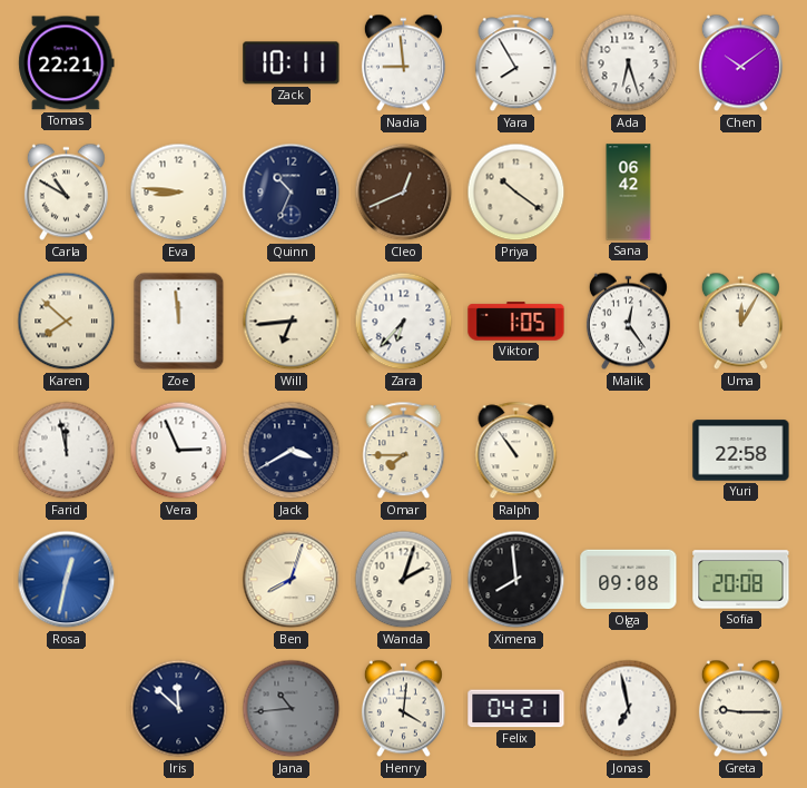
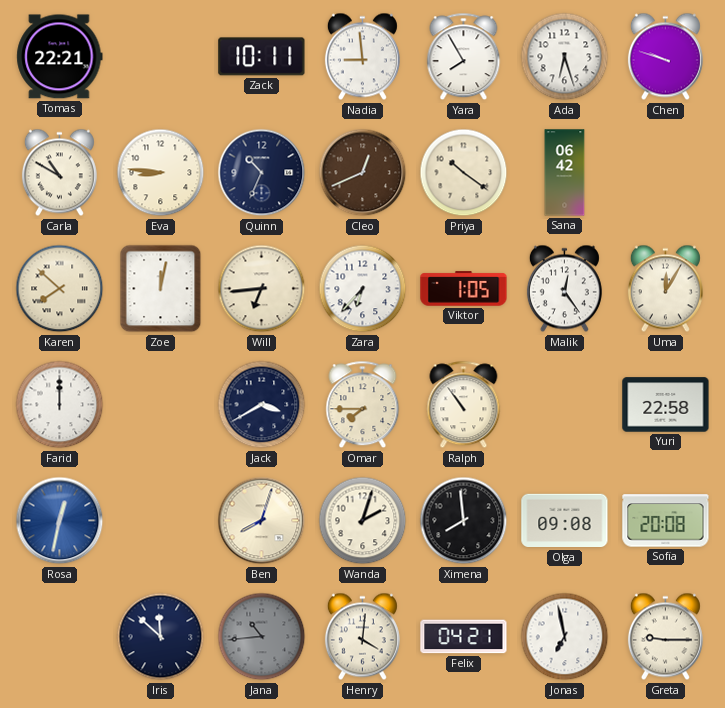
Chen: 10:09 -> 9:48 (665, 57)
Zoe: 11:59 -> 12:02 (161, 289)
Farid: 11:58 -> 12:00 (60, 405)
Vera: 2:56 -> none (179, 451)
